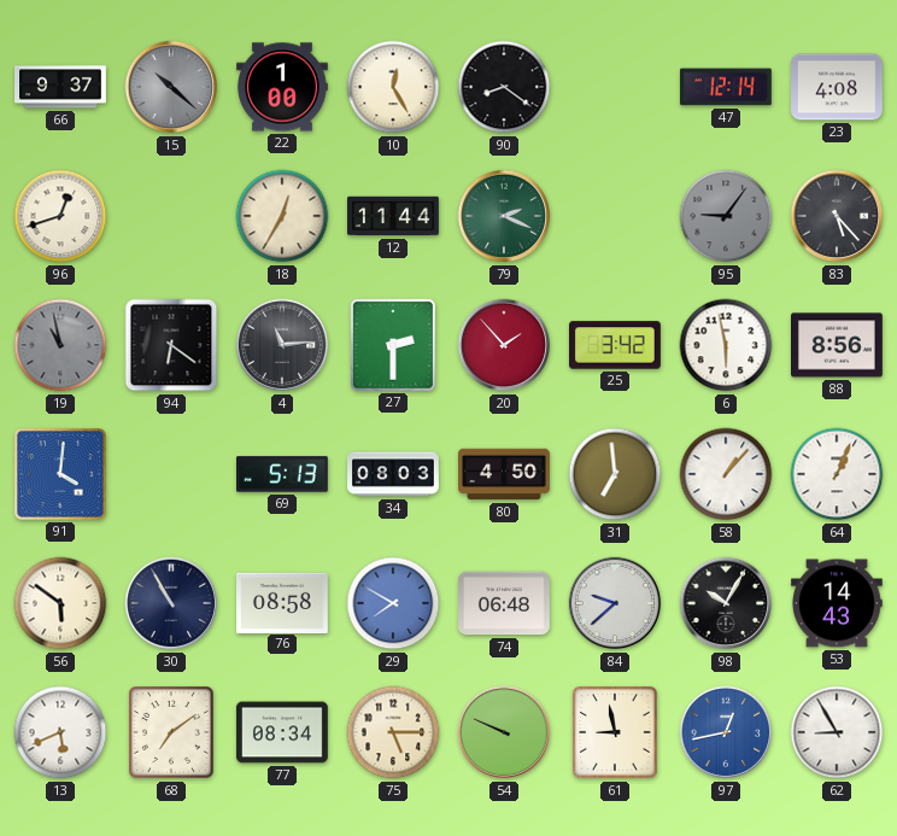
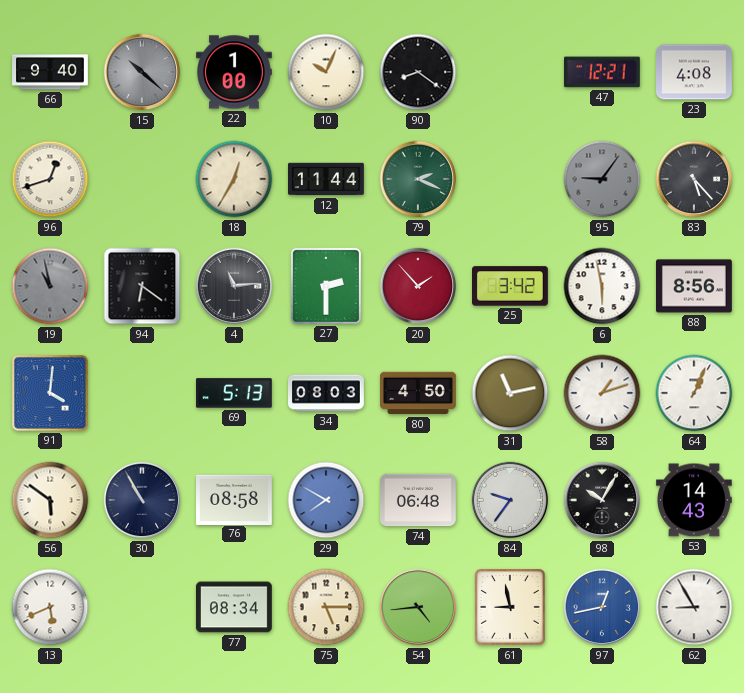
66: 9:37 -> 9:40 (51, 72)
10: 12:25 -> 10:04 (326, 72)
47: 12:14 -> 12:21 (602, 72)
31: 6:59 -> 11:13 (510, 393)
58: 1:07 -> 1:12 (602, 393)
84: 9:38 -> 9:36 (510, 500)
68: 7:09 -> none (172, 733)
54: 9:49 -> 4:44 (418, 607)
